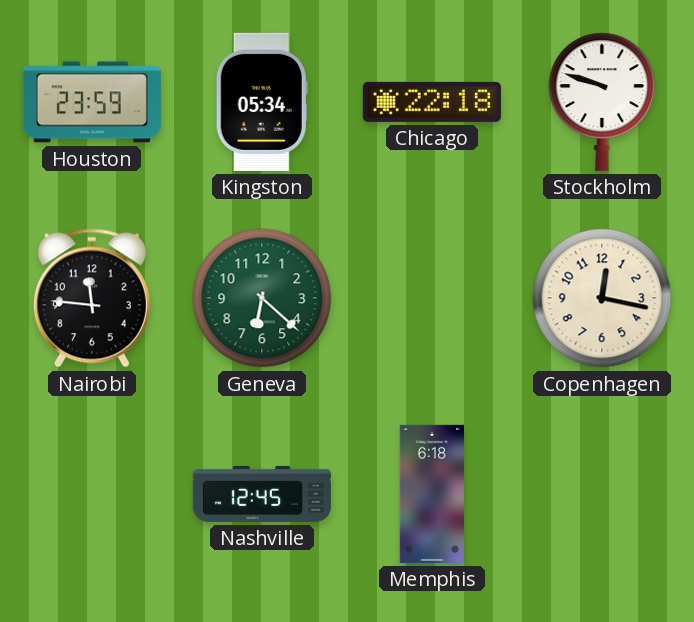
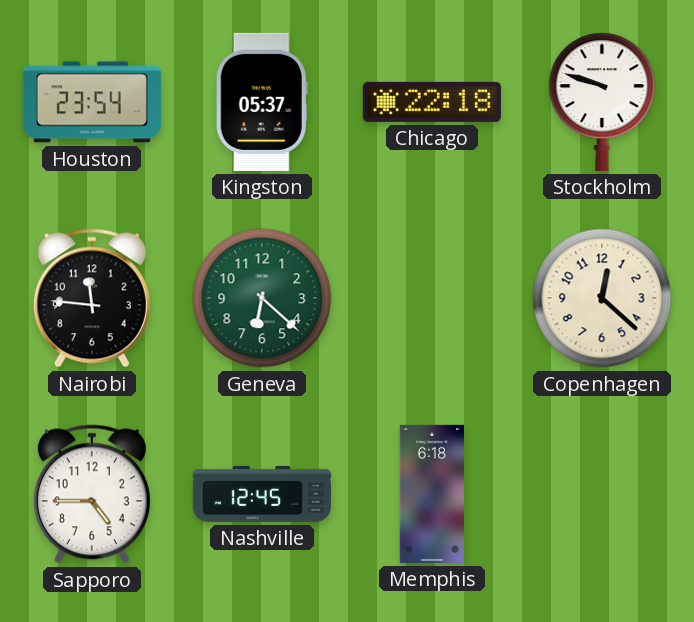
Houston: 23:59 -> 23:54 (92, 102)
Kingston: 05:34 -> 05:37 (262, 102)
Copenhagen: 12:17 -> 12:22 (602, 298)
Sapporo: none -> 4:45 (92, 494)
